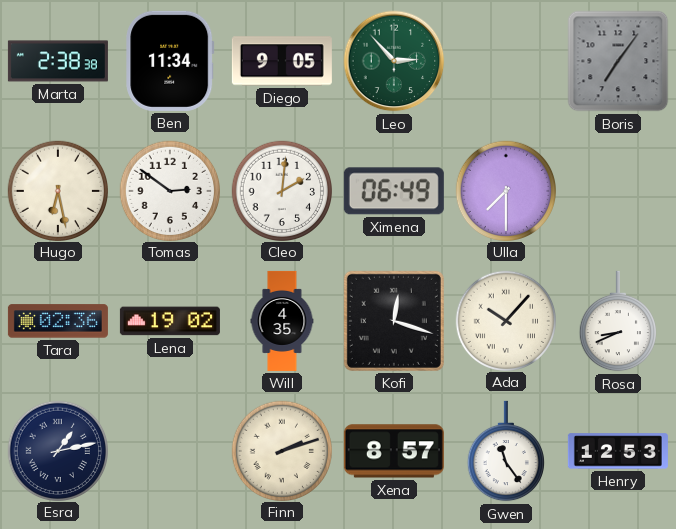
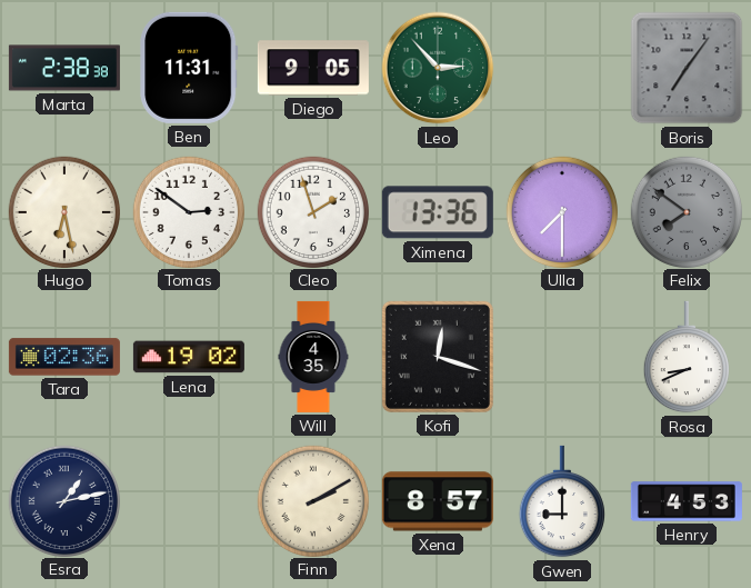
Ben: 11:34 -> 11:31 (189, 68)
Cleo: 2:01 -> 1:57 (312, 211)
Ximena: 06:49 -> 13:36 (438, 212)
Felix: none -> 7:51 (685, 211)
Ada: 10:07 -> none (505, 320)
Finn: 2:12 -> 2:10 (312, 500)
Gwen: 11:24 -> 9:00 (561, 501)
Henry: 12:53 -> 4:53 (687, 501)
